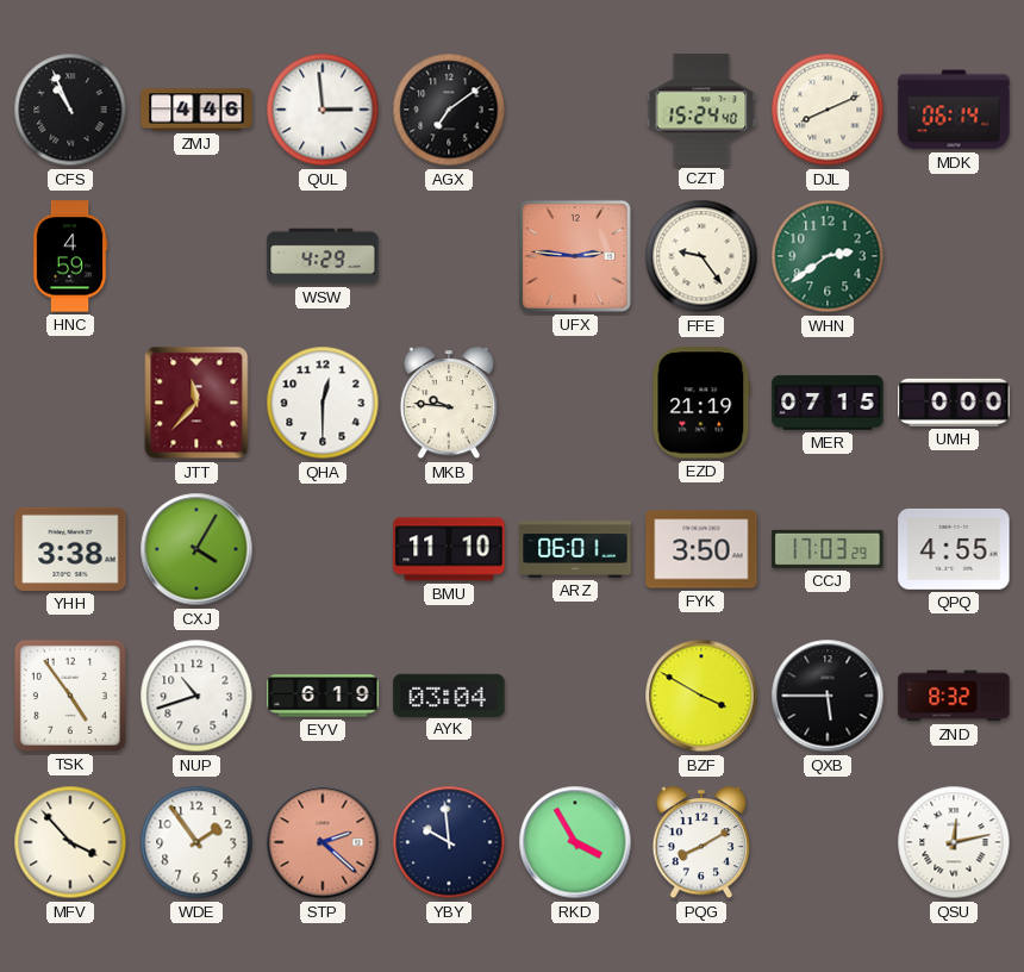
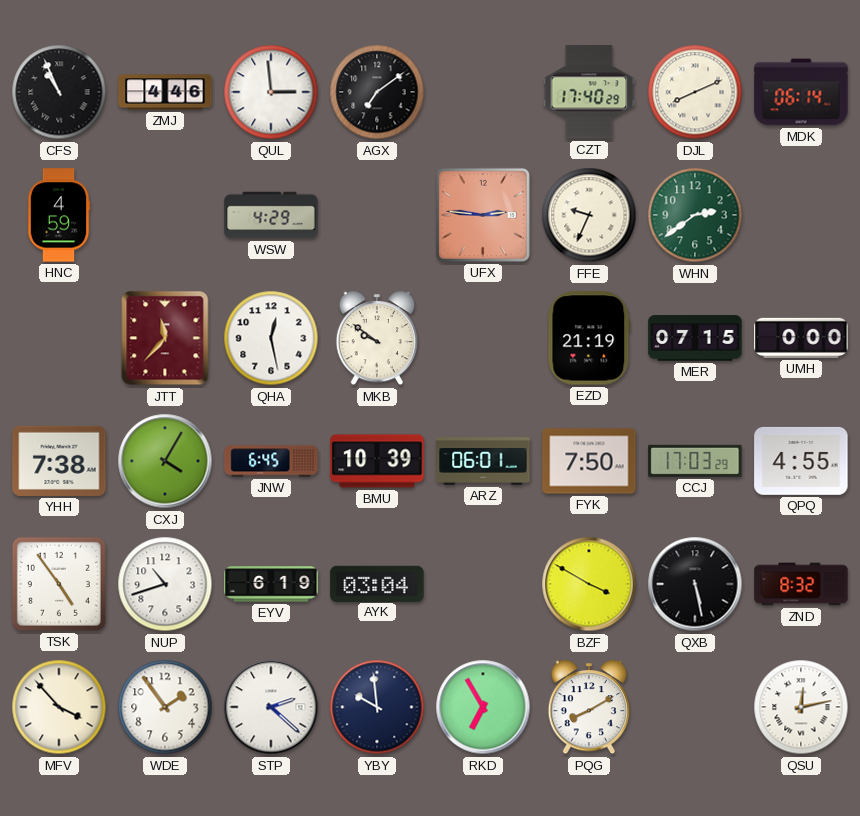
CZT: 15:24 -> 17:40 (589, 92)
FFE: 9:24 -> 9:34 (589, 215)
QHA: 12:30 -> 12:28 (271, 338)
MKB: 9:46 -> 9:51 (377, 339)
YHH: 3:38 -> 7:38 (59, 461)
JNW: none -> 6:45 (271, 461)
BMU: 11:10 -> 10:39 (377, 461)
FYK: 3:50 -> 7:50 (589, 461)
QXB: 5:45 -> 5:28 (695, 584)
STP dial: salmon -> white (271, 707)
RKD: 3:55 -> 6:55 (483, 707)
